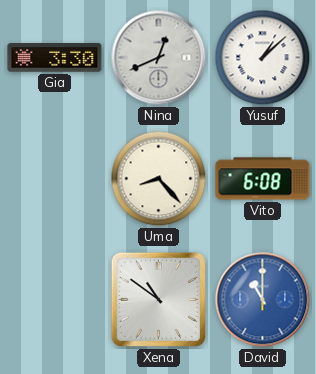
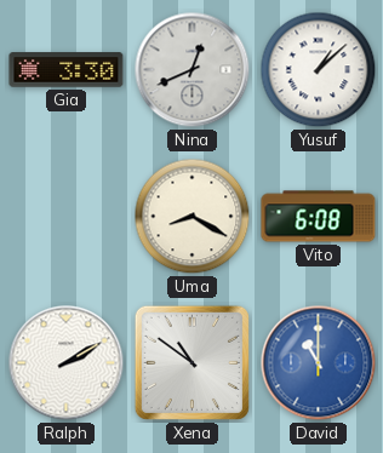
Uma: 8:23 -> 8:20 (193, 217)
Ralph: none -> 2:10 (67, 363)
